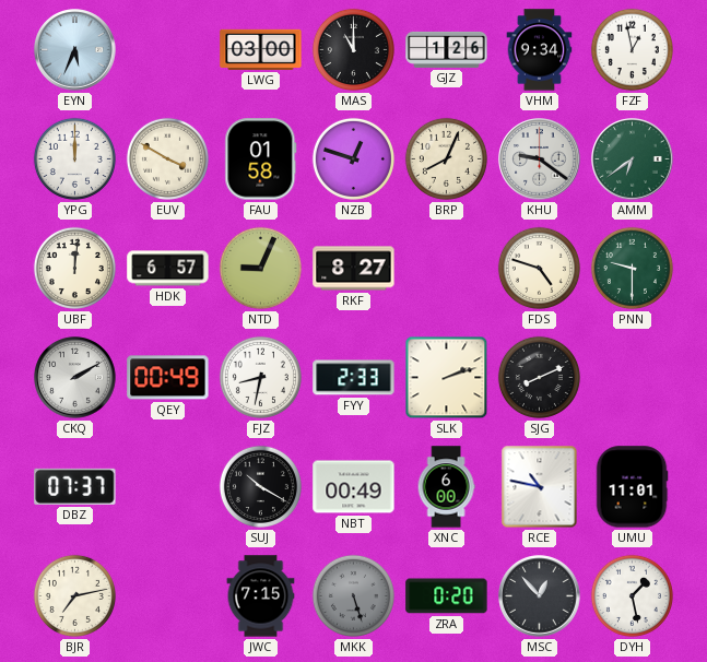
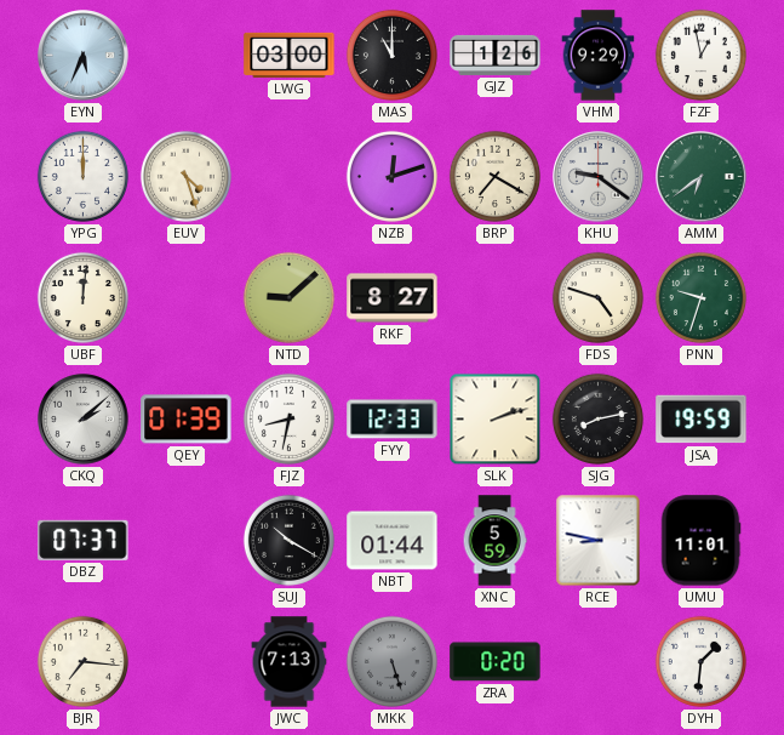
VHM: 9:34 -> 9:29 (599, 56)
EUV: 3:50 -> 4:27 (185, 176)
FAU: 01:58 -> none (261, 159)
NZB: 12:48 -> 12:12 (391, 176)
BRP: 8:04 -> 7:20 (494, 176)
HDK: 6:57 -> none (168, 269)
NTD: 9:04 -> 9:08 (288, 297)
PNN: 9:30 -> 9:33 (700, 297)
CKQ: 2:10 -> 2:08 (84, 420)
QEY: 00:49 -> 01:39 (187, 420)
FYY: 2:33 -> 12:33 (393, 420)
SJG: 8:11 -> 8:13 (597, 418)
JSA: none -> 19:59 (702, 420)
NBT: 00:49 -> 01:44 (393, 541)
XNC: 6:00 -> 5:59 (494, 541)
RCE: 10:47 -> 8:47 (599, 541)
BJR: 7:13 -> 7:16 (82, 661)
JWC: 7:15 -> 7:13 (290, 662)
MSC: 12:53 -> none (540, 596)
DYH: 1:28 -> 1:31 (700, 661)
